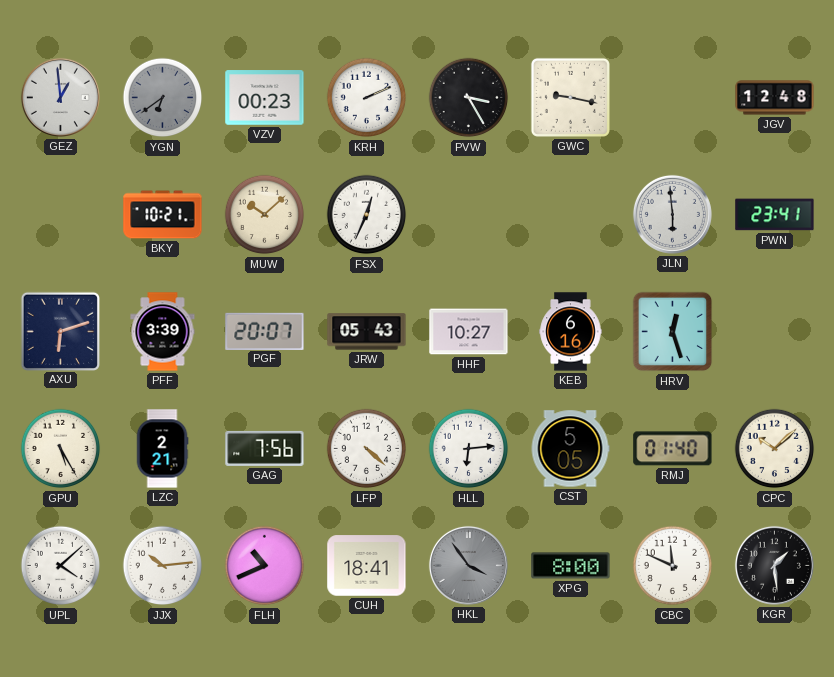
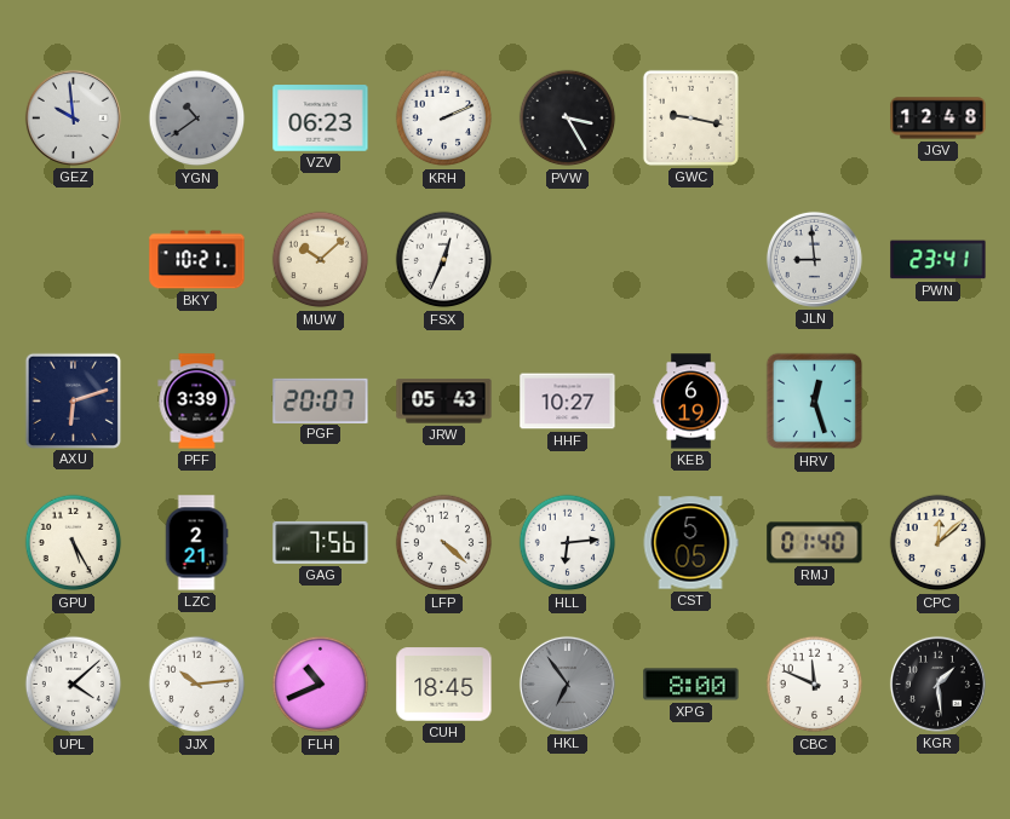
GEZ: 12:59 -> 9:59 (73, 117)
YGN: 6:39 -> 10:39 (197, 119)
VZV: 00:23 -> 06:23 (321, 119)
JLN: 5:59 -> 8:59 (814, 259)
KEB: 6:16 -> 6:19 (691, 402)
CPC: 10:08 -> 12:08 (939, 543)
CUH: 18:41 -> 18:45 (444, 685)
HKL: 3:54 -> 6:54 (567, 684)
